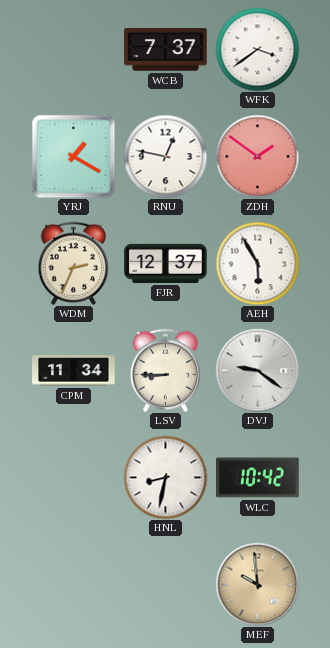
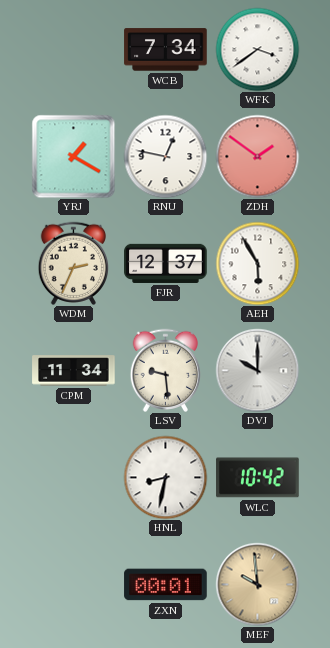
WCB: 7:37 -> 7:34 (166, 50)
LSV: 8:45 -> 9:29 (165, 370)
DVJ: 9:21 -> 10:00 (257, 370)
ZXN: none -> 00:01 (166, 585)
